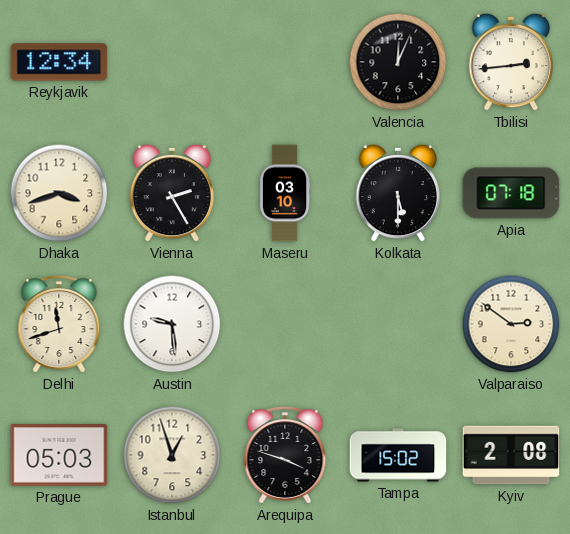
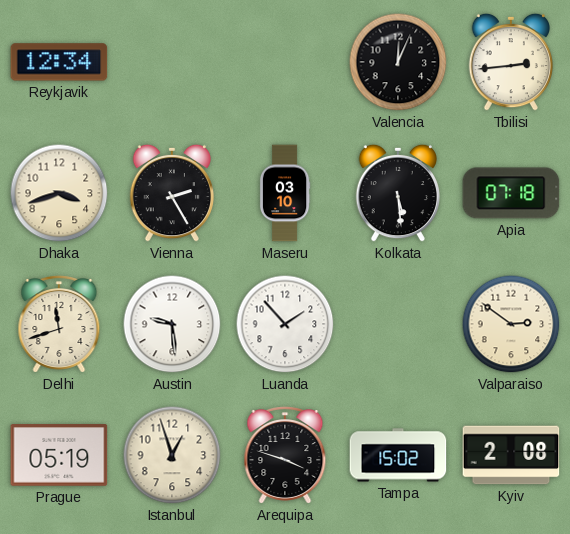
Kolkata: 5:30 -> 5:29 (397, 193)
Luanda: none -> 1:53 (285, 324)
Prague: 05:03 -> 05:19 (59, 455)
